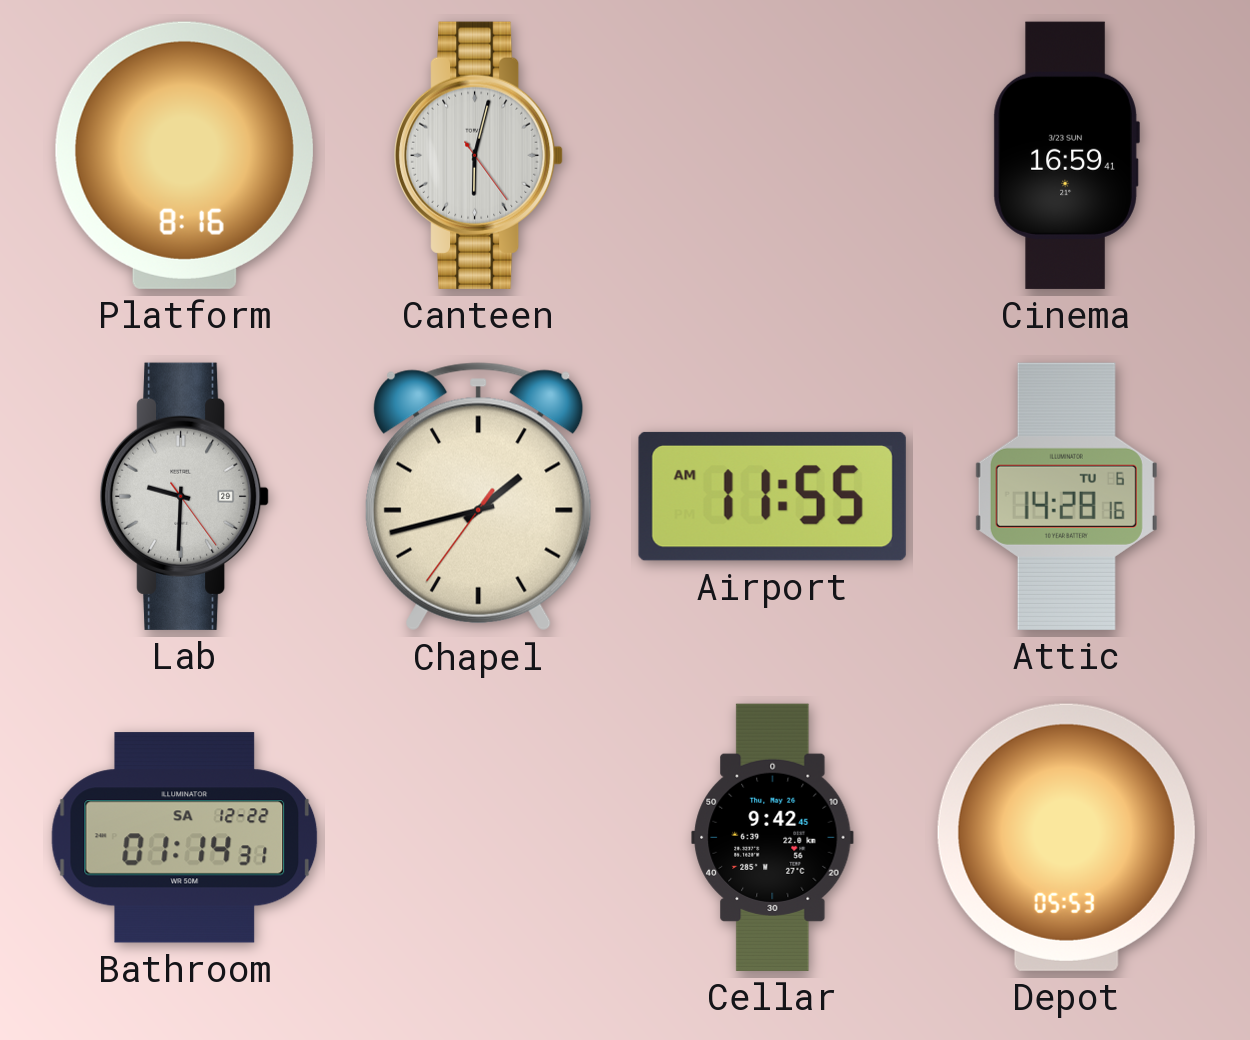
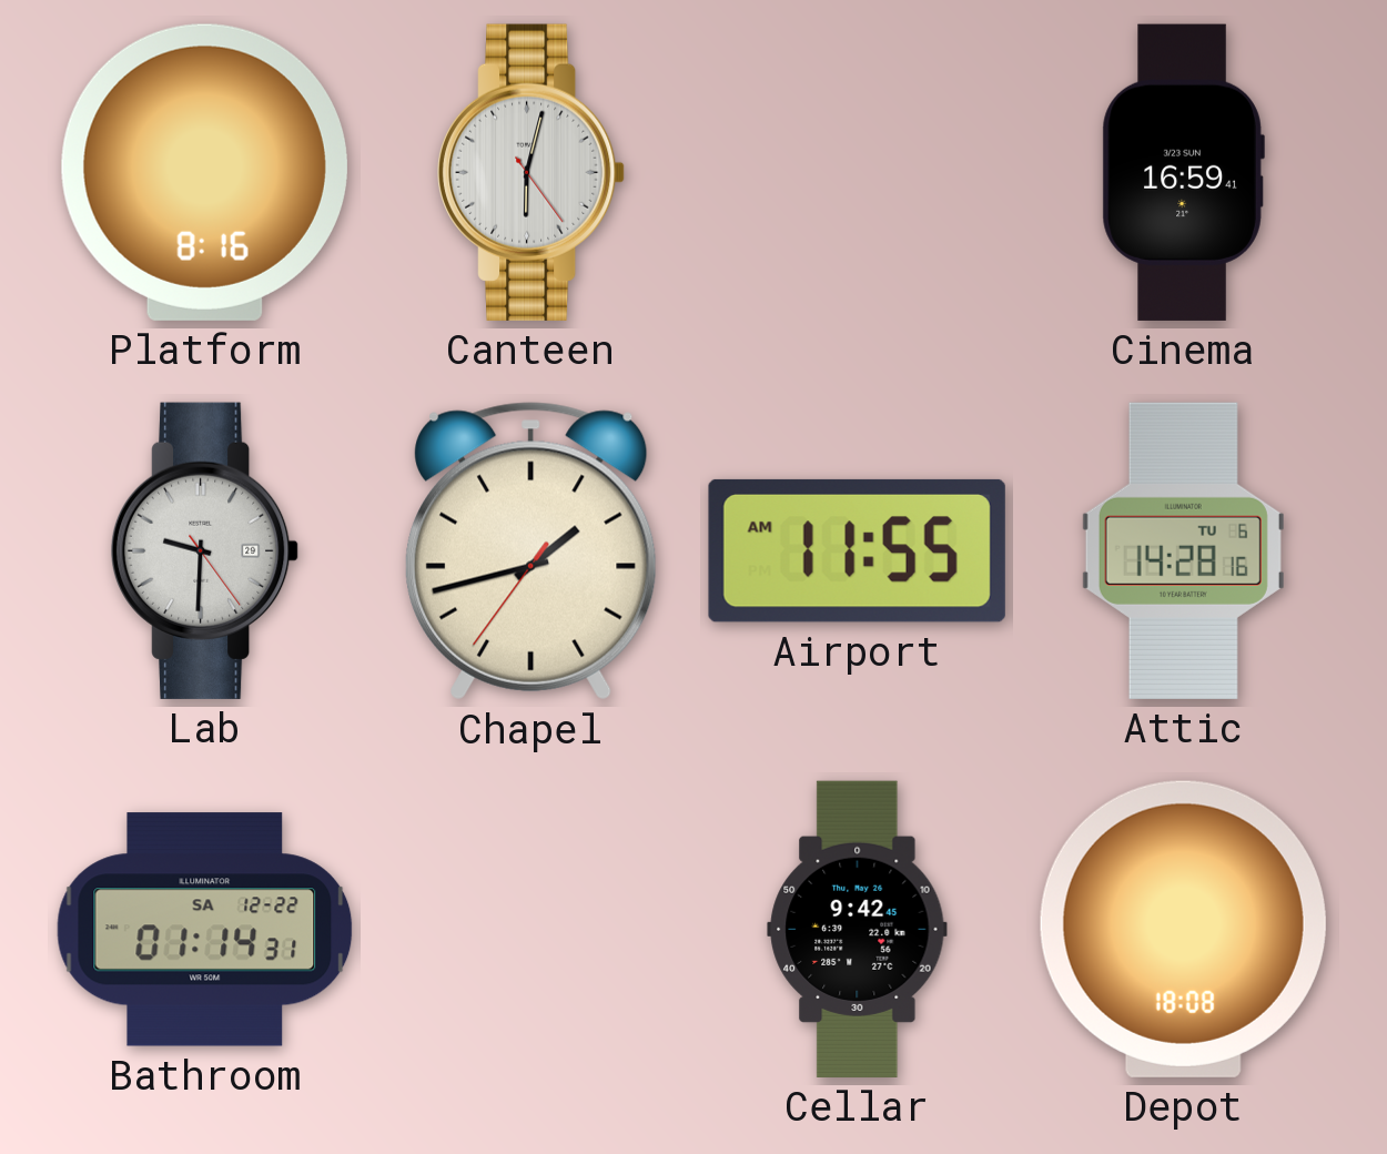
Depot: 05:53 -> 18:08 (1183, 929)
